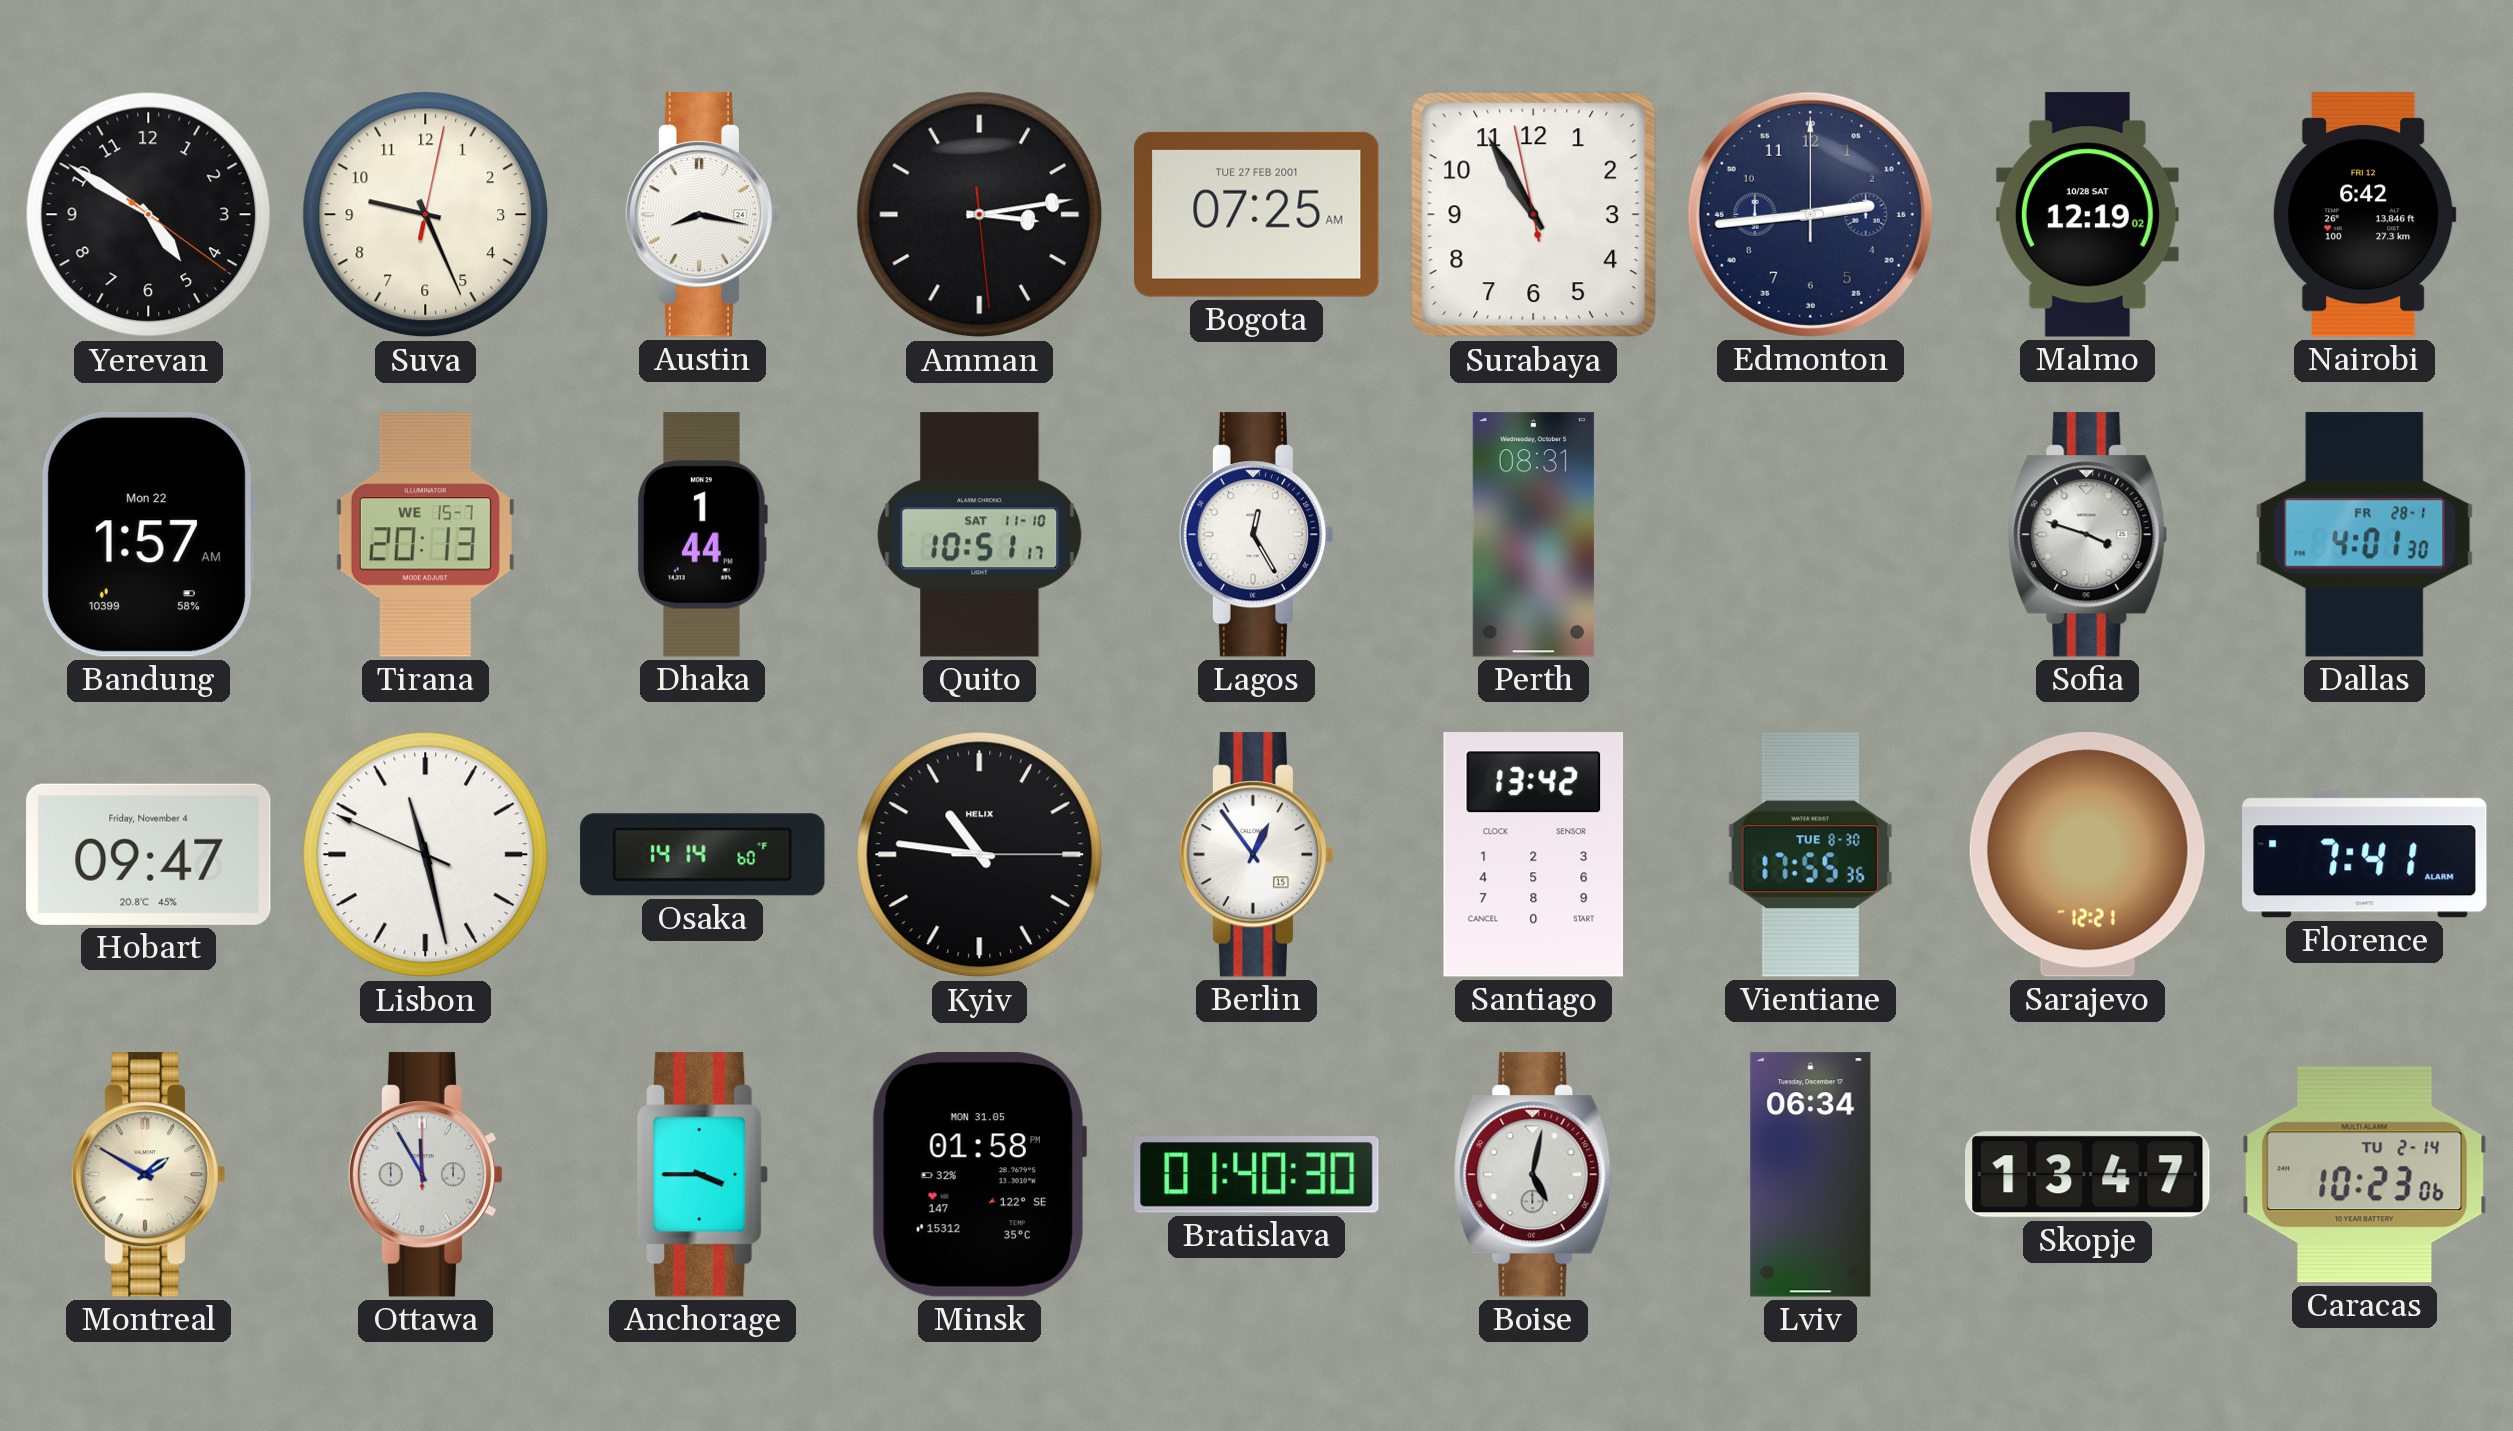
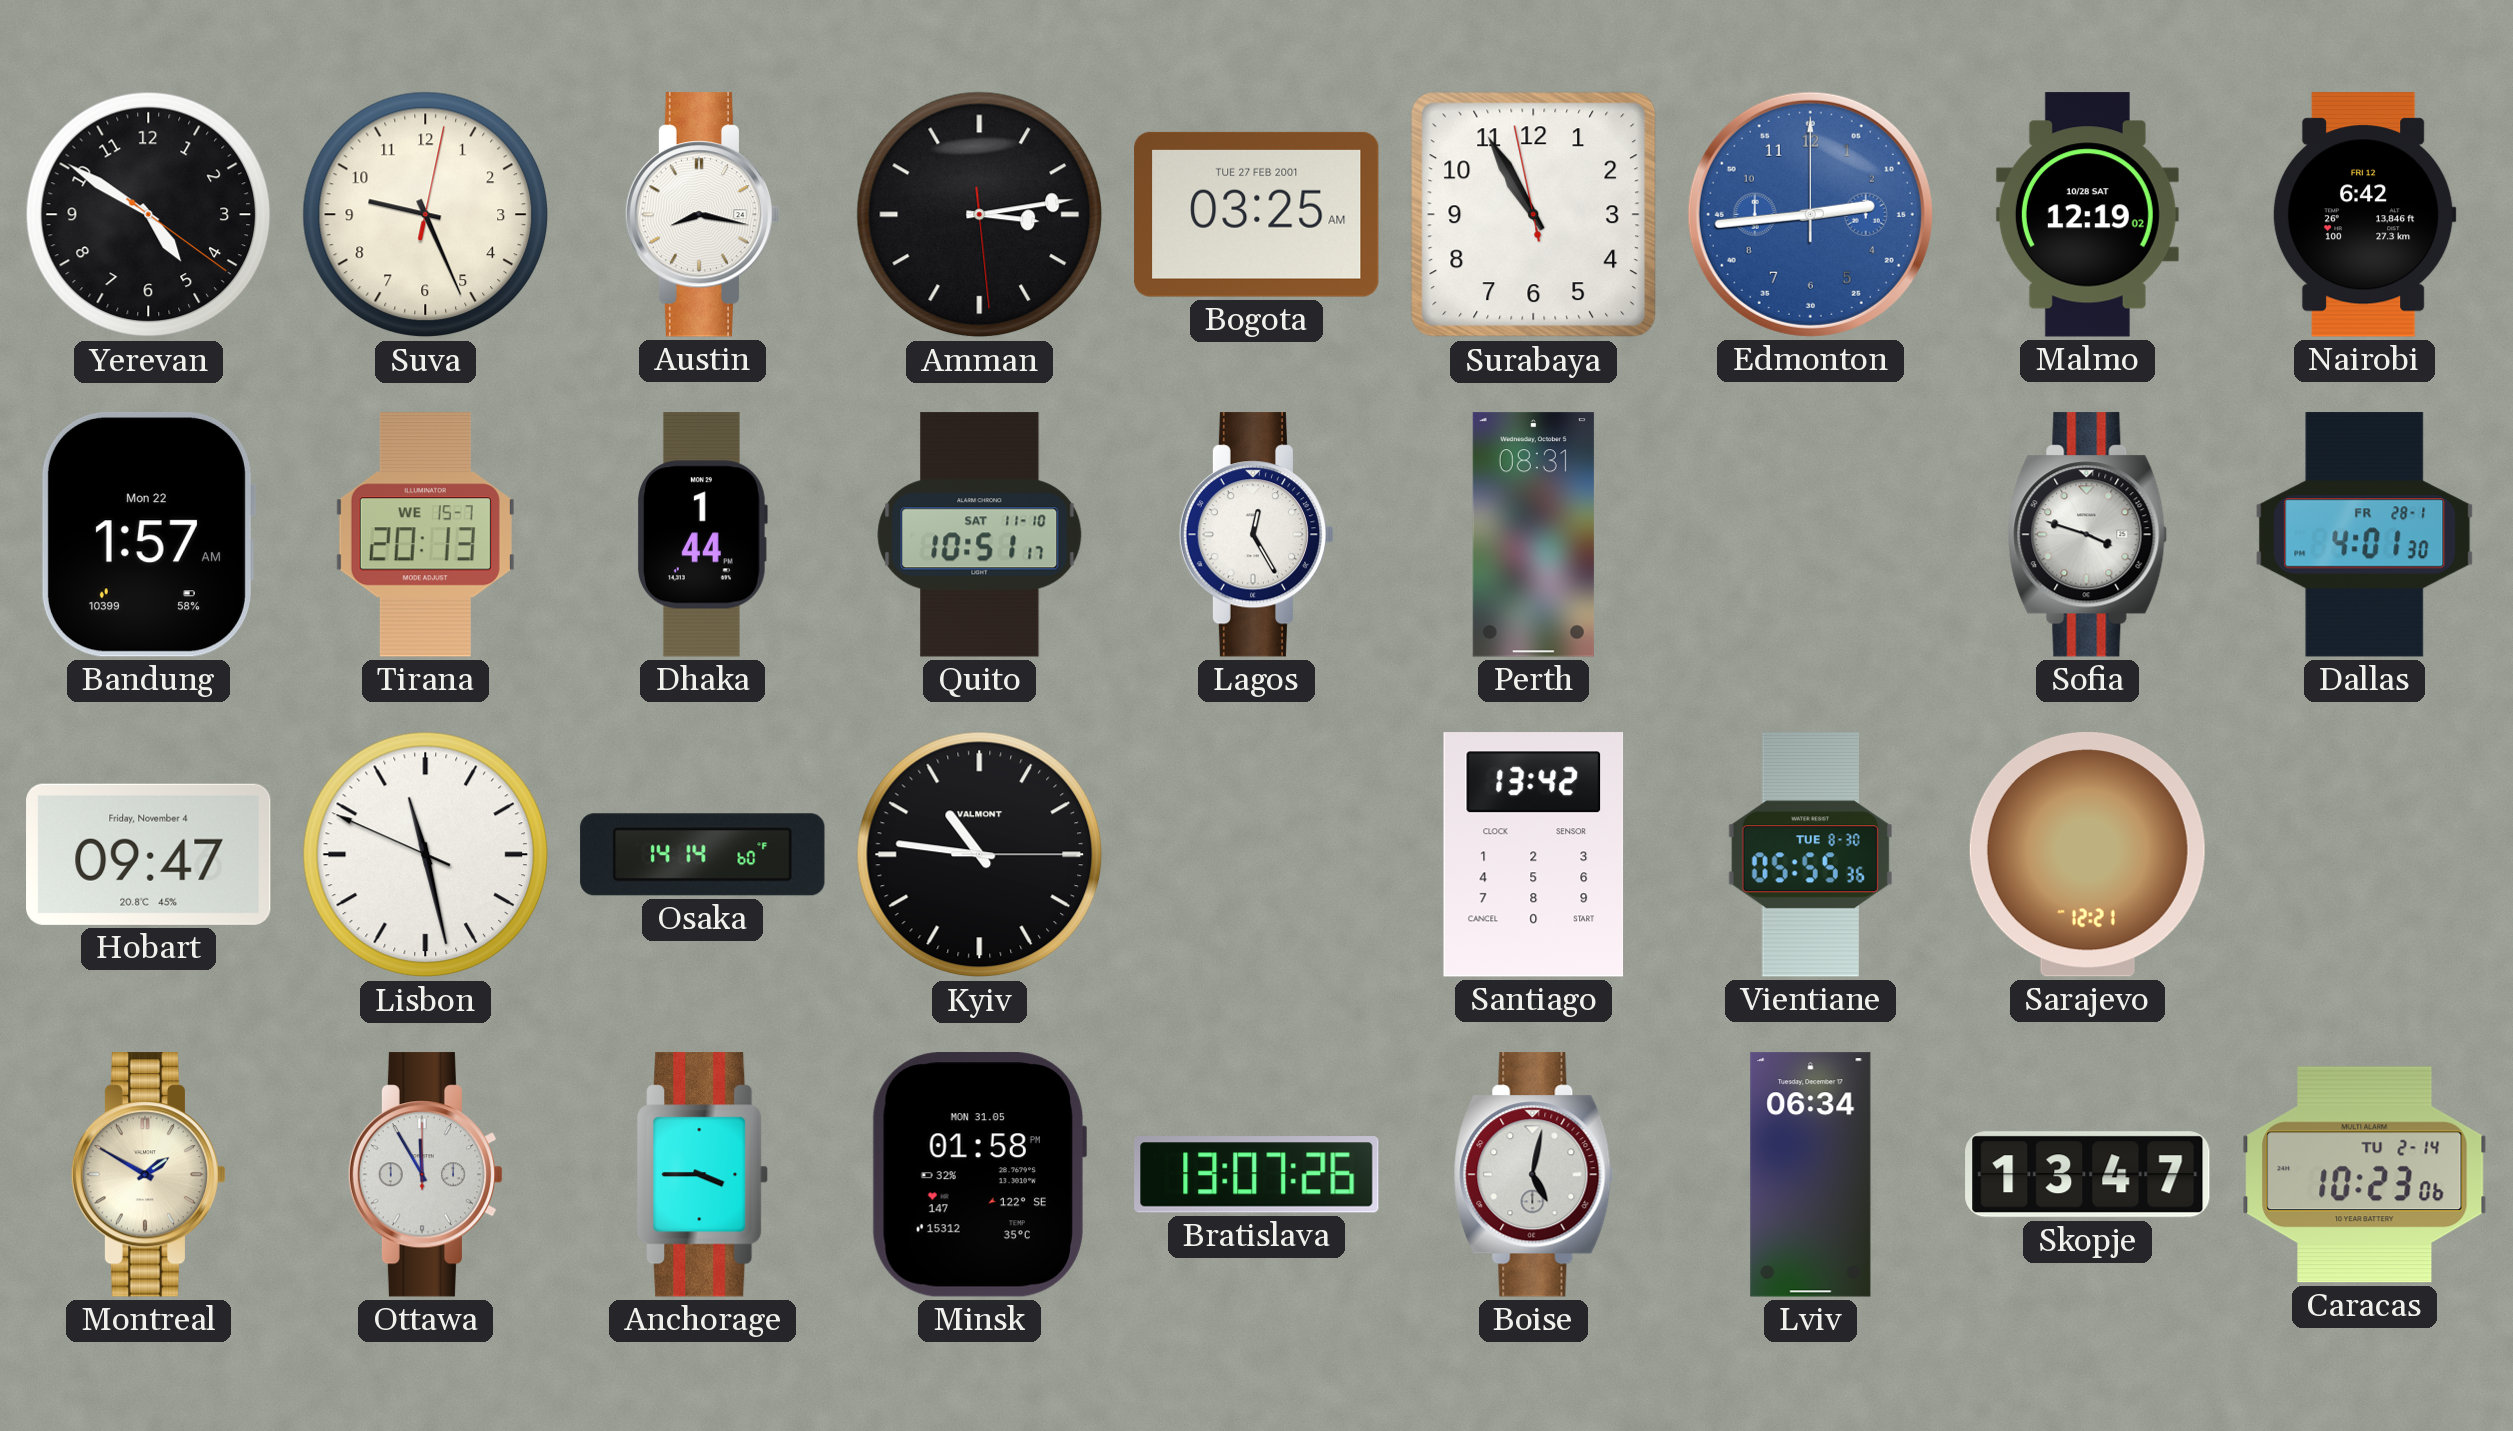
Bogota: 07:25 -> 03:25 (1257, 214)
Edmonton dial: navy -> blue (1810, 214)
Kyiv brand: HELIX -> VALMONT (980, 855)
Berlin: 12:54 -> none (1257, 855)
Vientiane: 17:55 -> 05:55 (1810, 855)
Florence: 7:41 -> none (2365, 855)
Bratislava: 01:40 -> 13:07 (1257, 1175)
